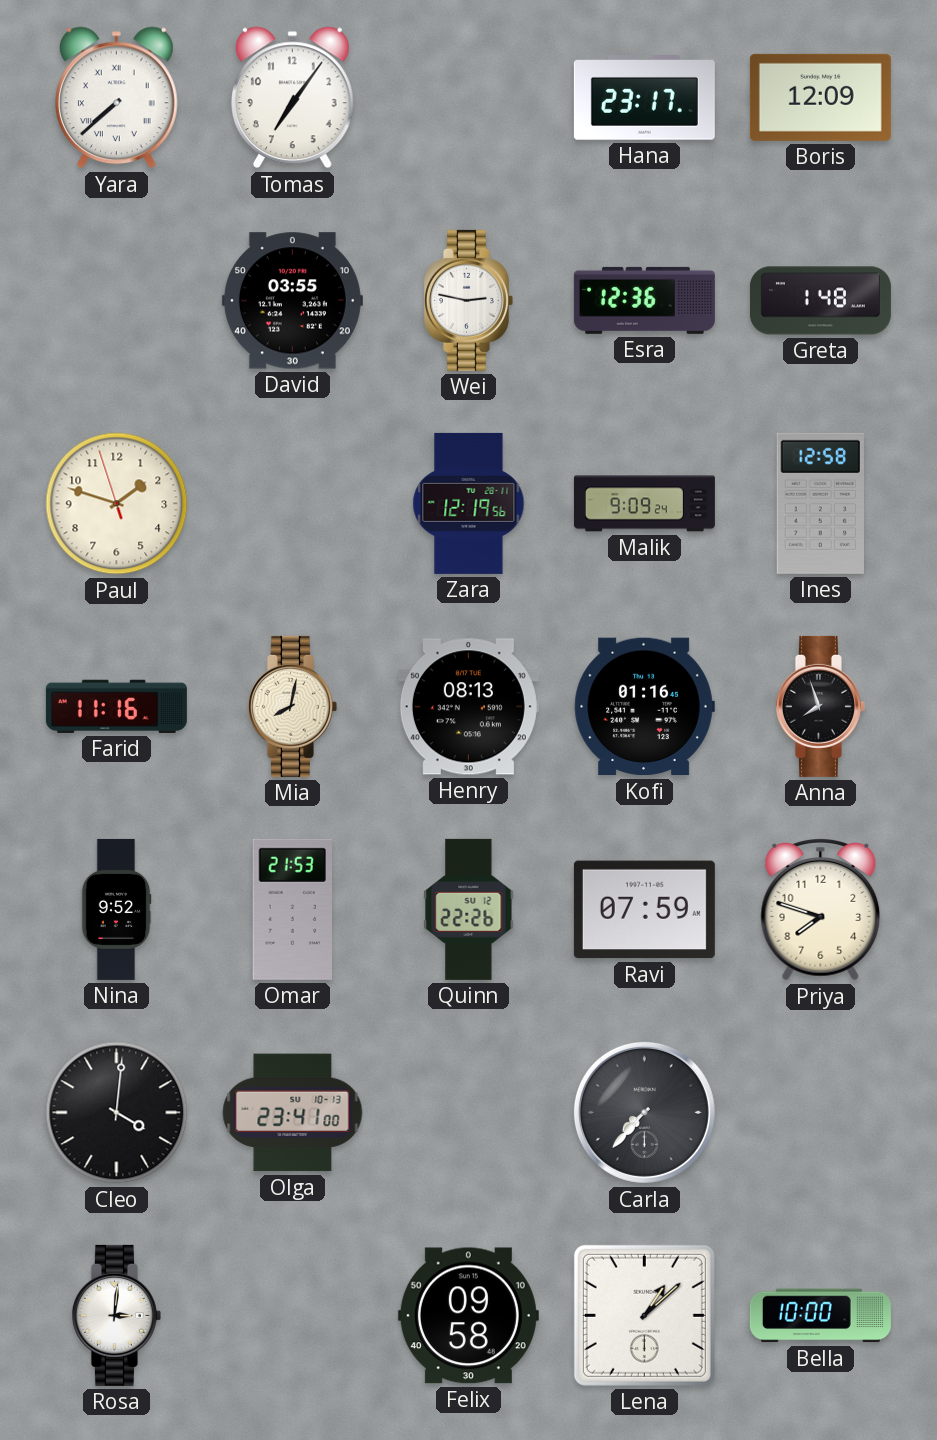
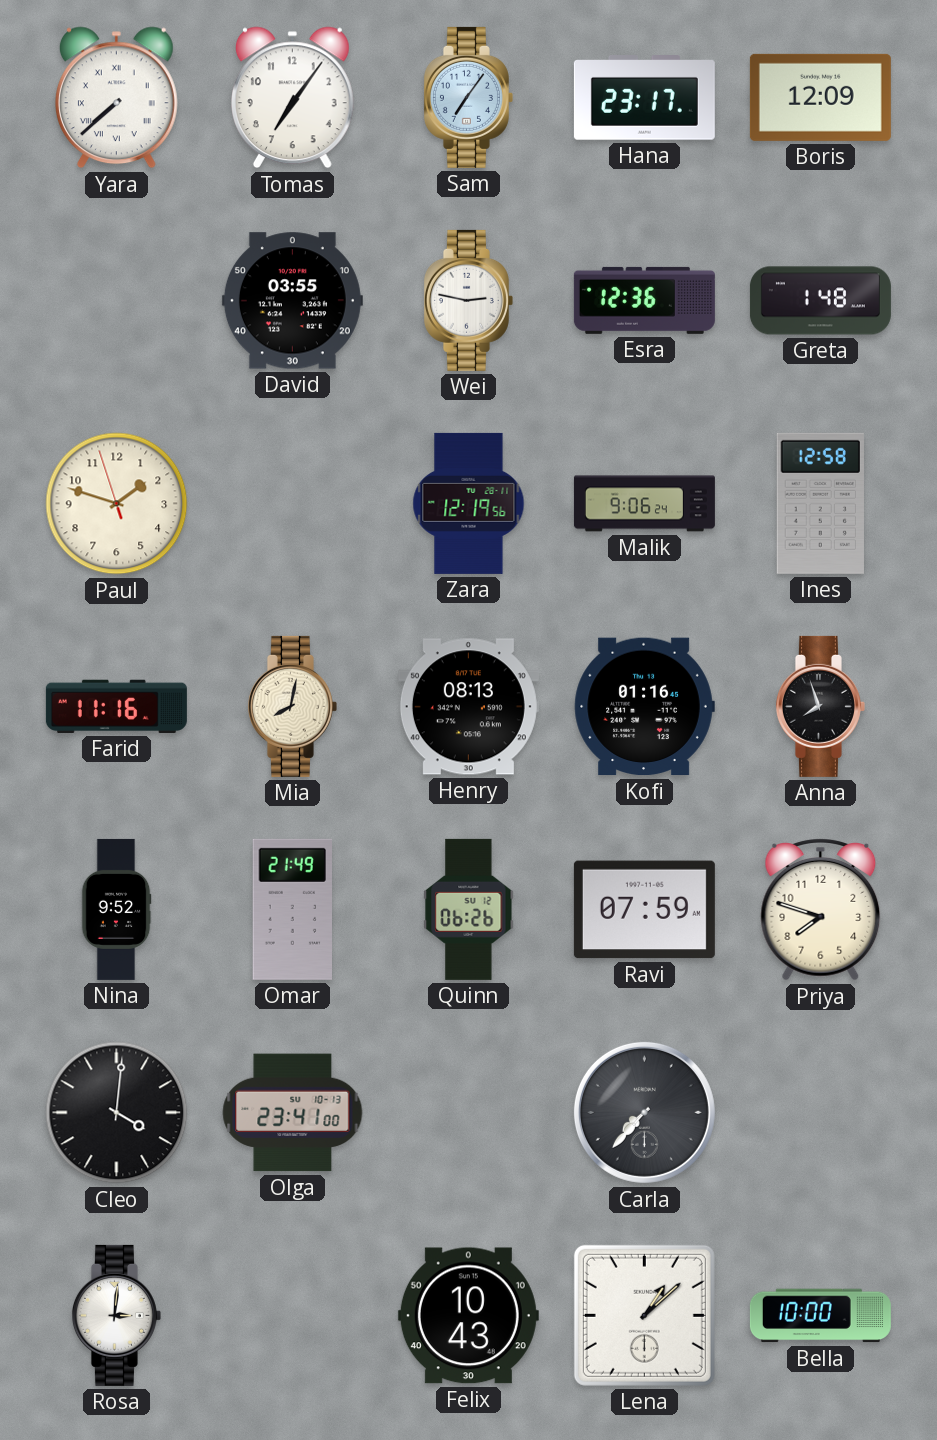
Sam: none -> 7:06 (468, 97)
Malik: 9:09 -> 9:06 (644, 504)
Omar: 21:53 -> 21:49 (292, 909)
Quinn: 22:26 -> 06:26 (469, 909)
Felix: 09:58 -> 10:43 (468, 1316)
